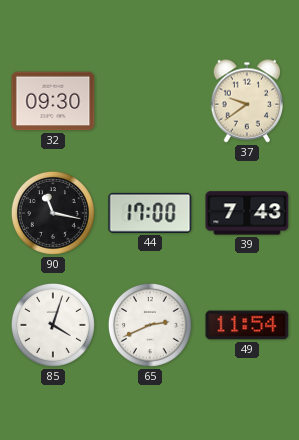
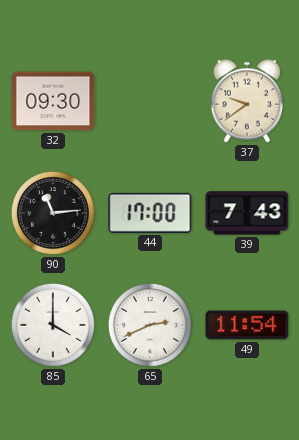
90: 11:17 -> 11:14 (53, 213)
85: 4:03 -> 4:00 (53, 325)
